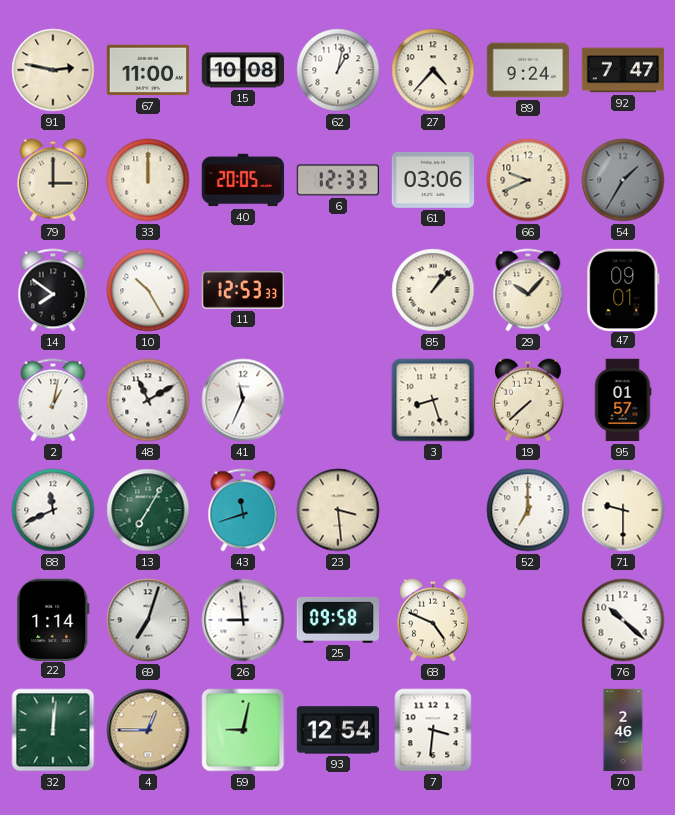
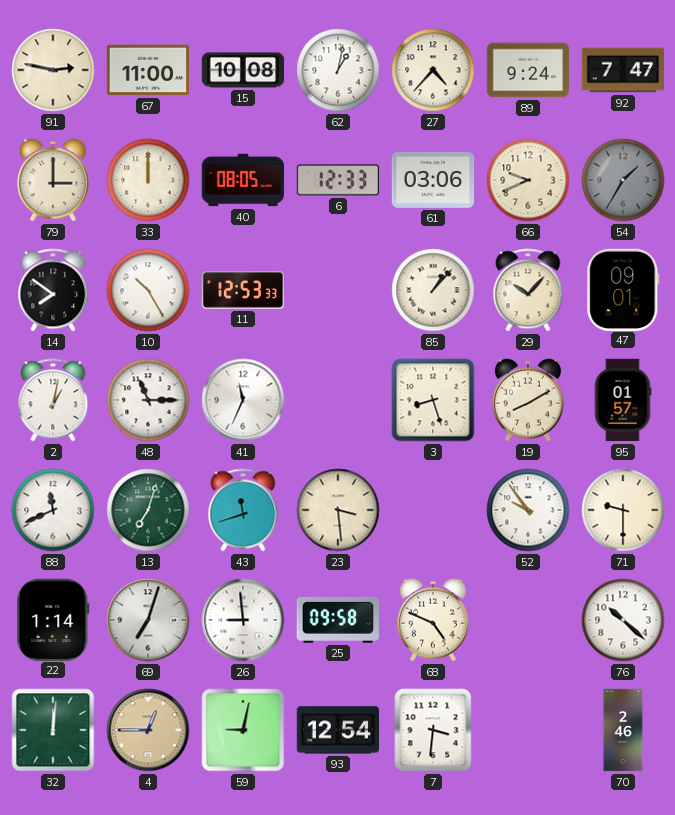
40: 20:05 -> 08:05 (243, 180)
48: 11:10 -> 11:15 (148, 400)
19: 7:38 -> 8:10 (529, 400)
13: 7:05 -> 7:03 (148, 510)
52: 7:00 -> 9:54 (528, 510)
